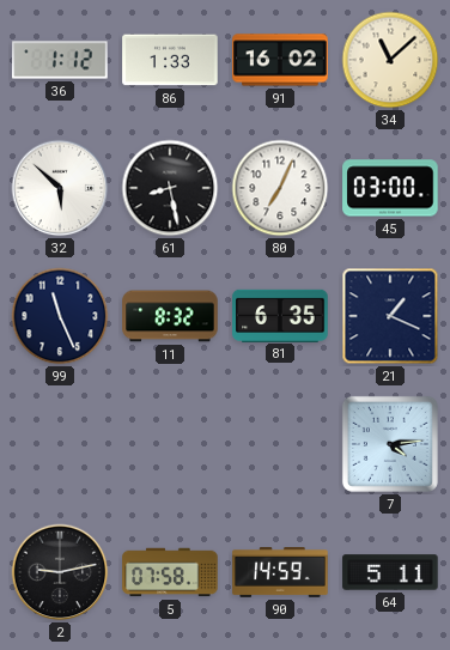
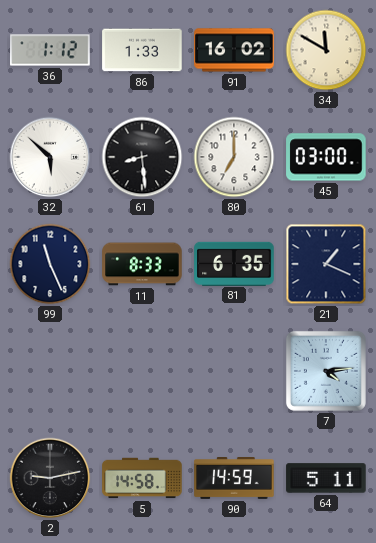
34: 11:08 -> 11:50 (326, 50)
61: 8:28 -> 8:29 (142, 157)
80: 7:04 -> 7:00 (234, 157)
11: 8:32 -> 8:33 (142, 264)
5: 07:58 -> 14:58 (142, 478)
